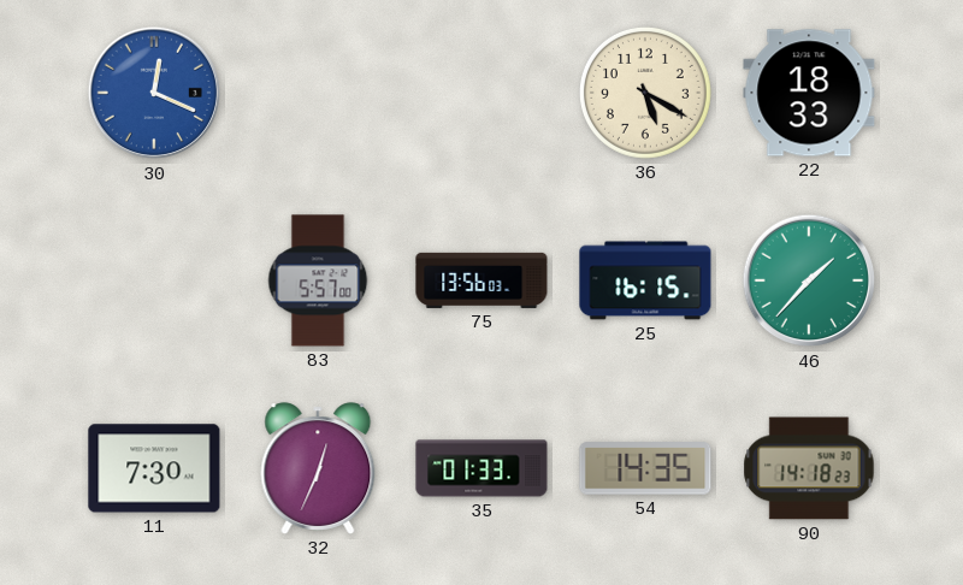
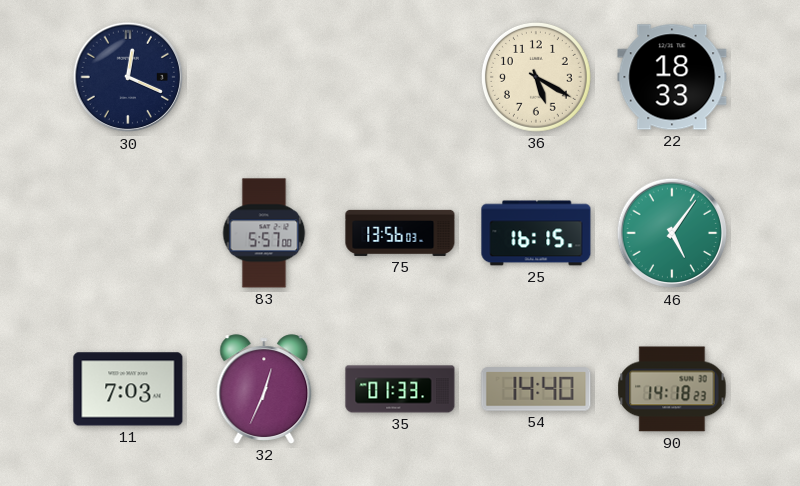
30 dial: blue -> navy (128, 77)
46: 1:37 -> 5:06 (672, 233)
11: 7:30 -> 7:03 (128, 389)
54: 14:35 -> 14:40 (536, 389)
